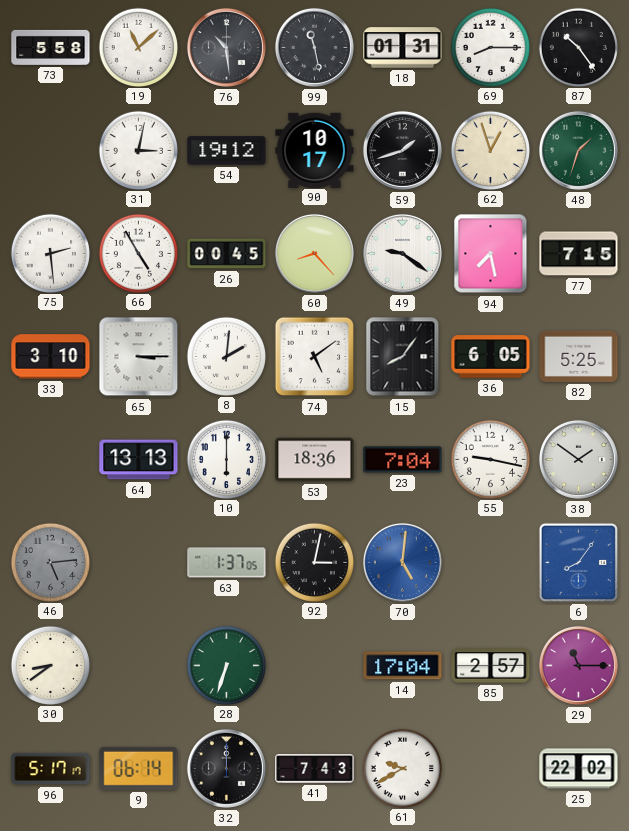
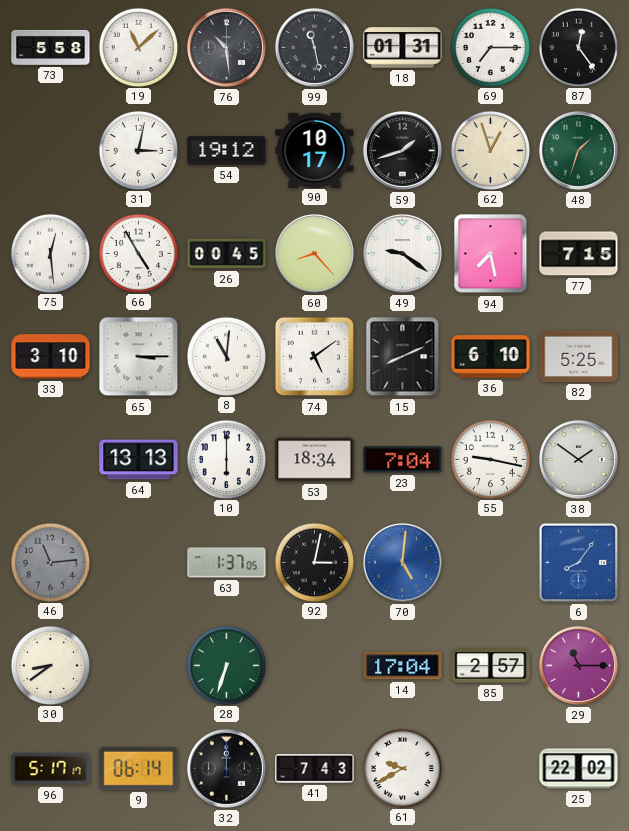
69: 8:15 -> 7:15 (490, 47)
87: 10:24 -> 12:24 (578, 47)
75: 2:29 -> 12:29 (50, 253)
8: 2:01 -> 11:01 (226, 356)
15: 8:06 -> 8:11 (403, 357)
36: 6:05 -> 6:10 (491, 357)
53: 18:36 -> 18:34 (315, 460)
46: 5:14 -> 11:14 (50, 562)
